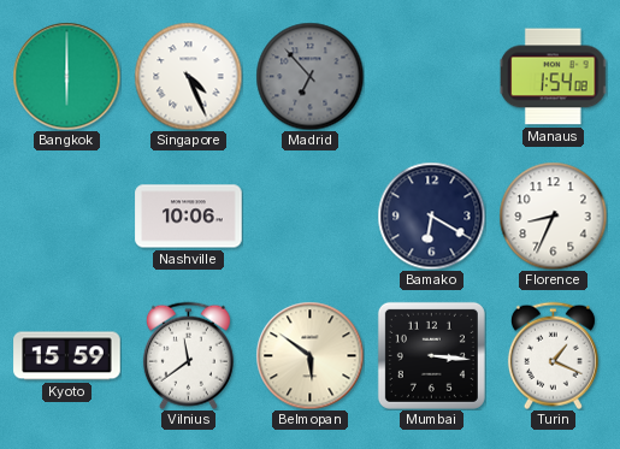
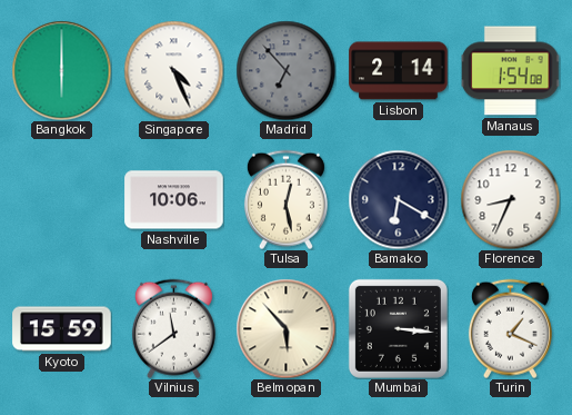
Lisbon: none -> 2:14 (399, 71)
Tulsa: none -> 12:28 (285, 199)
Belmopan: 5:51 -> 5:53 (285, 328)
